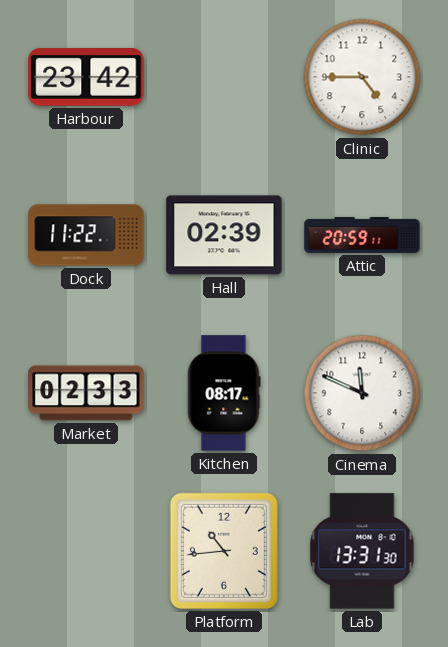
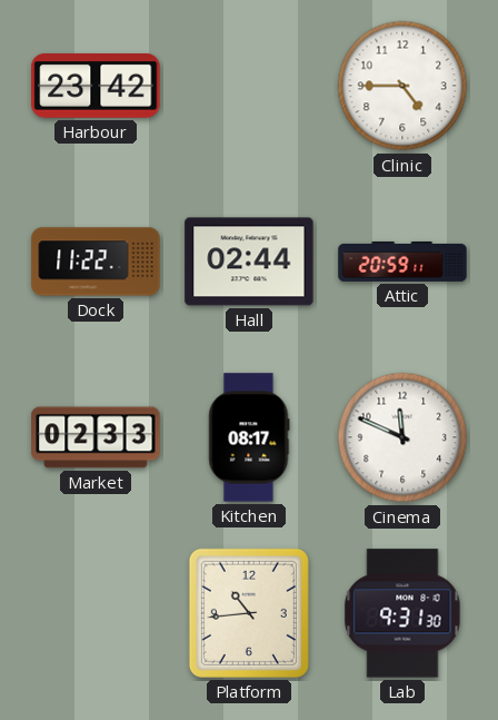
Hall: 02:39 -> 02:44 (249, 262)
Lab: 13:31 -> 9:31 (402, 613)
